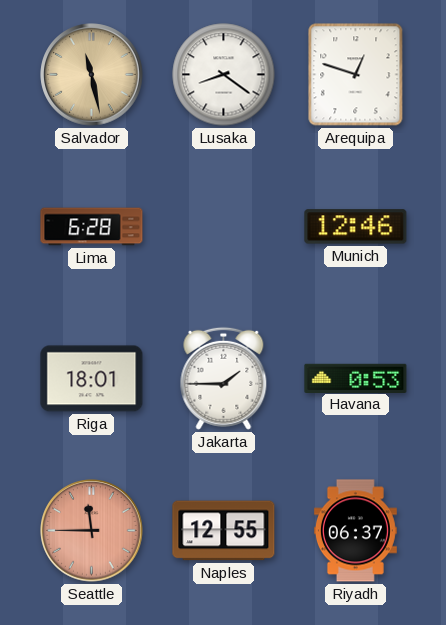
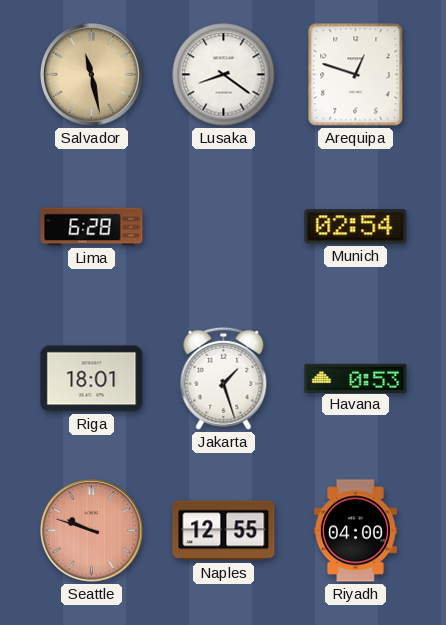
Munich: 12:46 -> 02:54 (356, 227)
Jakarta: 1:45 -> 1:27 (224, 378)
Seattle: 11:45 -> 9:48 (92, 531)
Riyadh: 06:37 -> 04:00 (355, 531)
